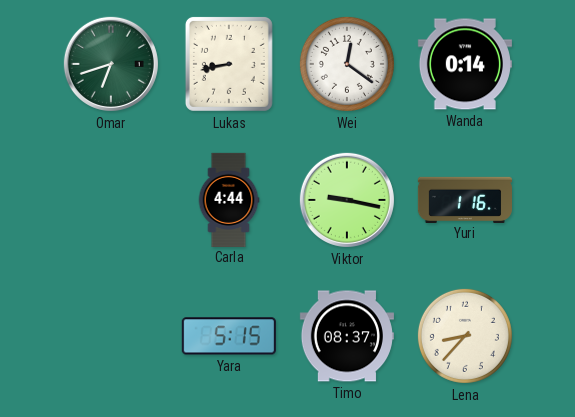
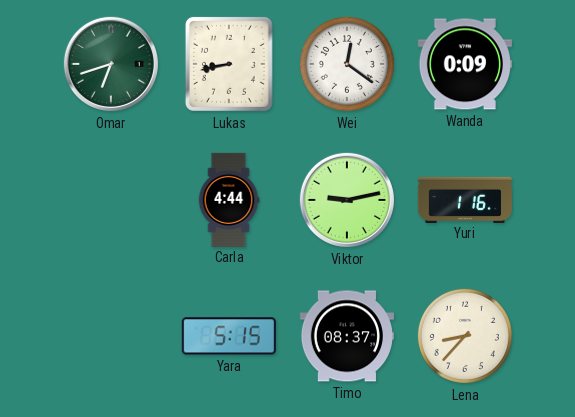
Wanda: 0:14 -> 0:09 (465, 64)
Viktor: 9:17 -> 9:13 (347, 200)
